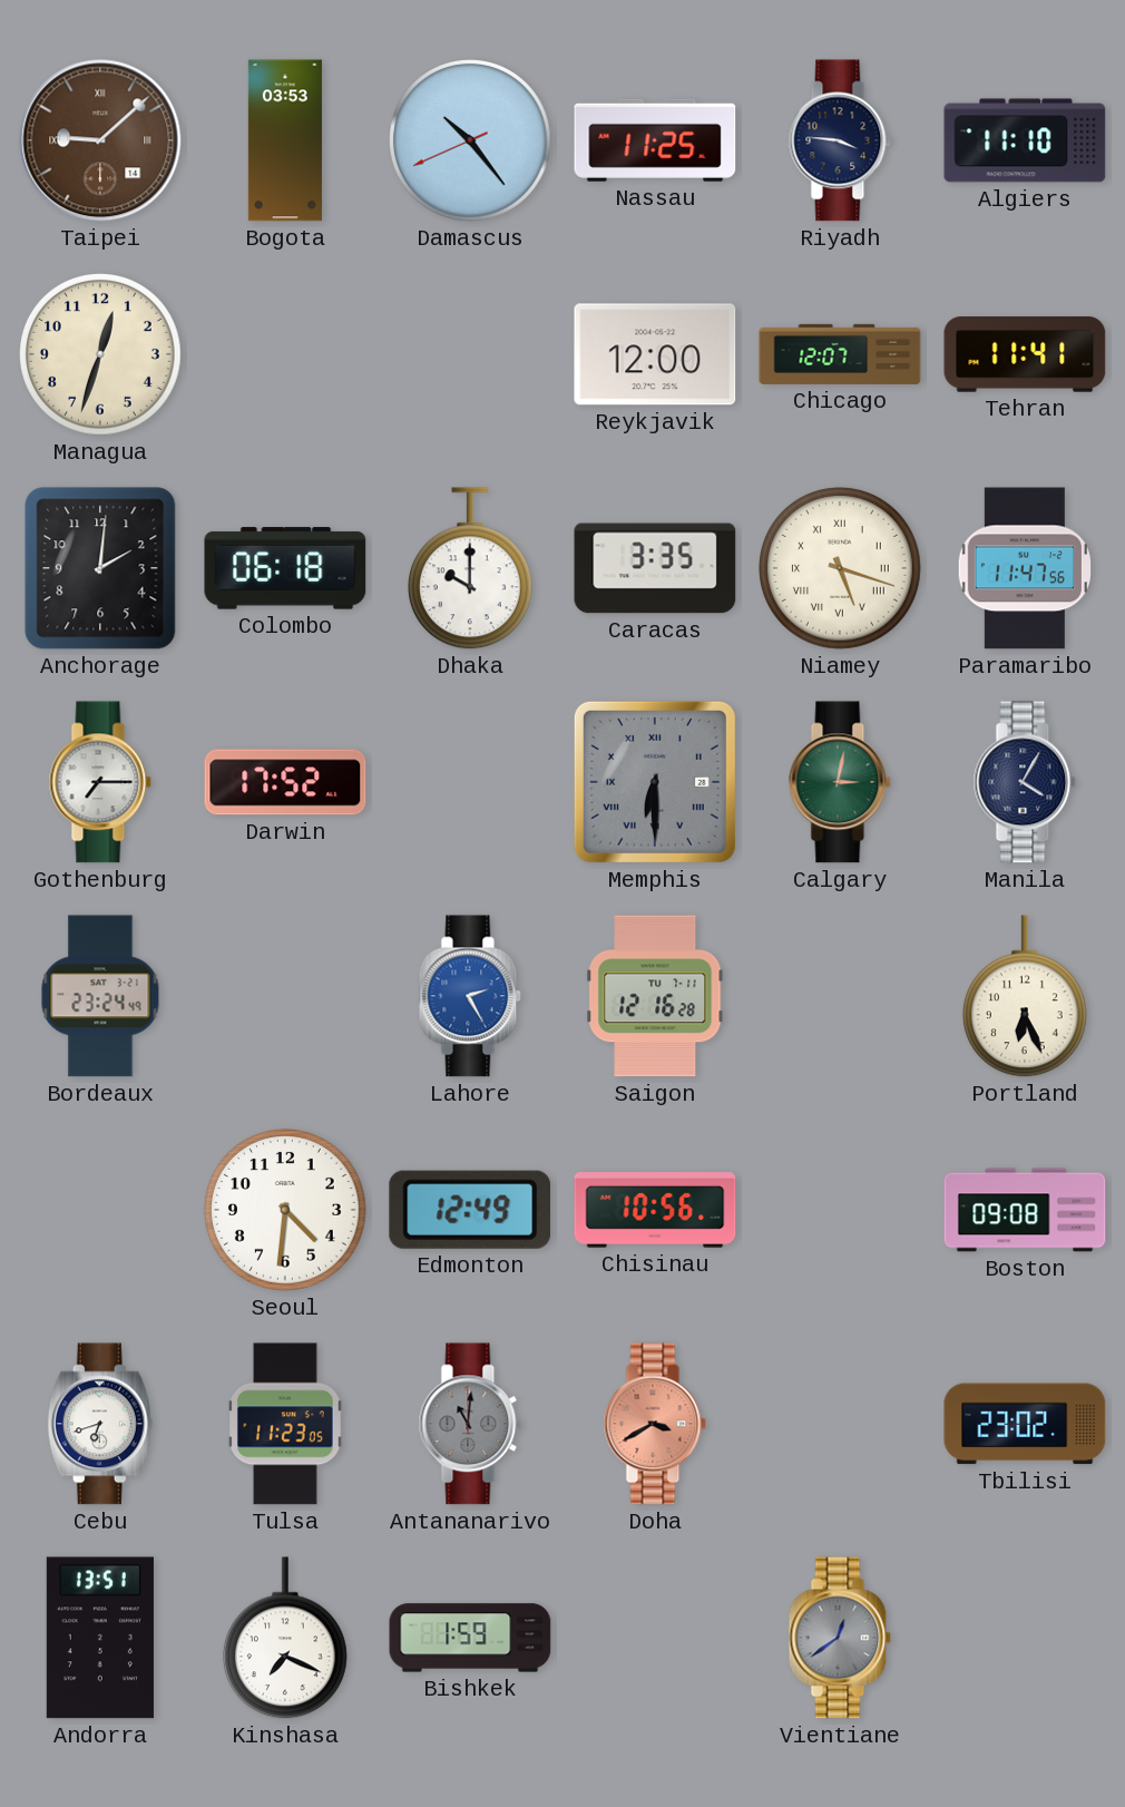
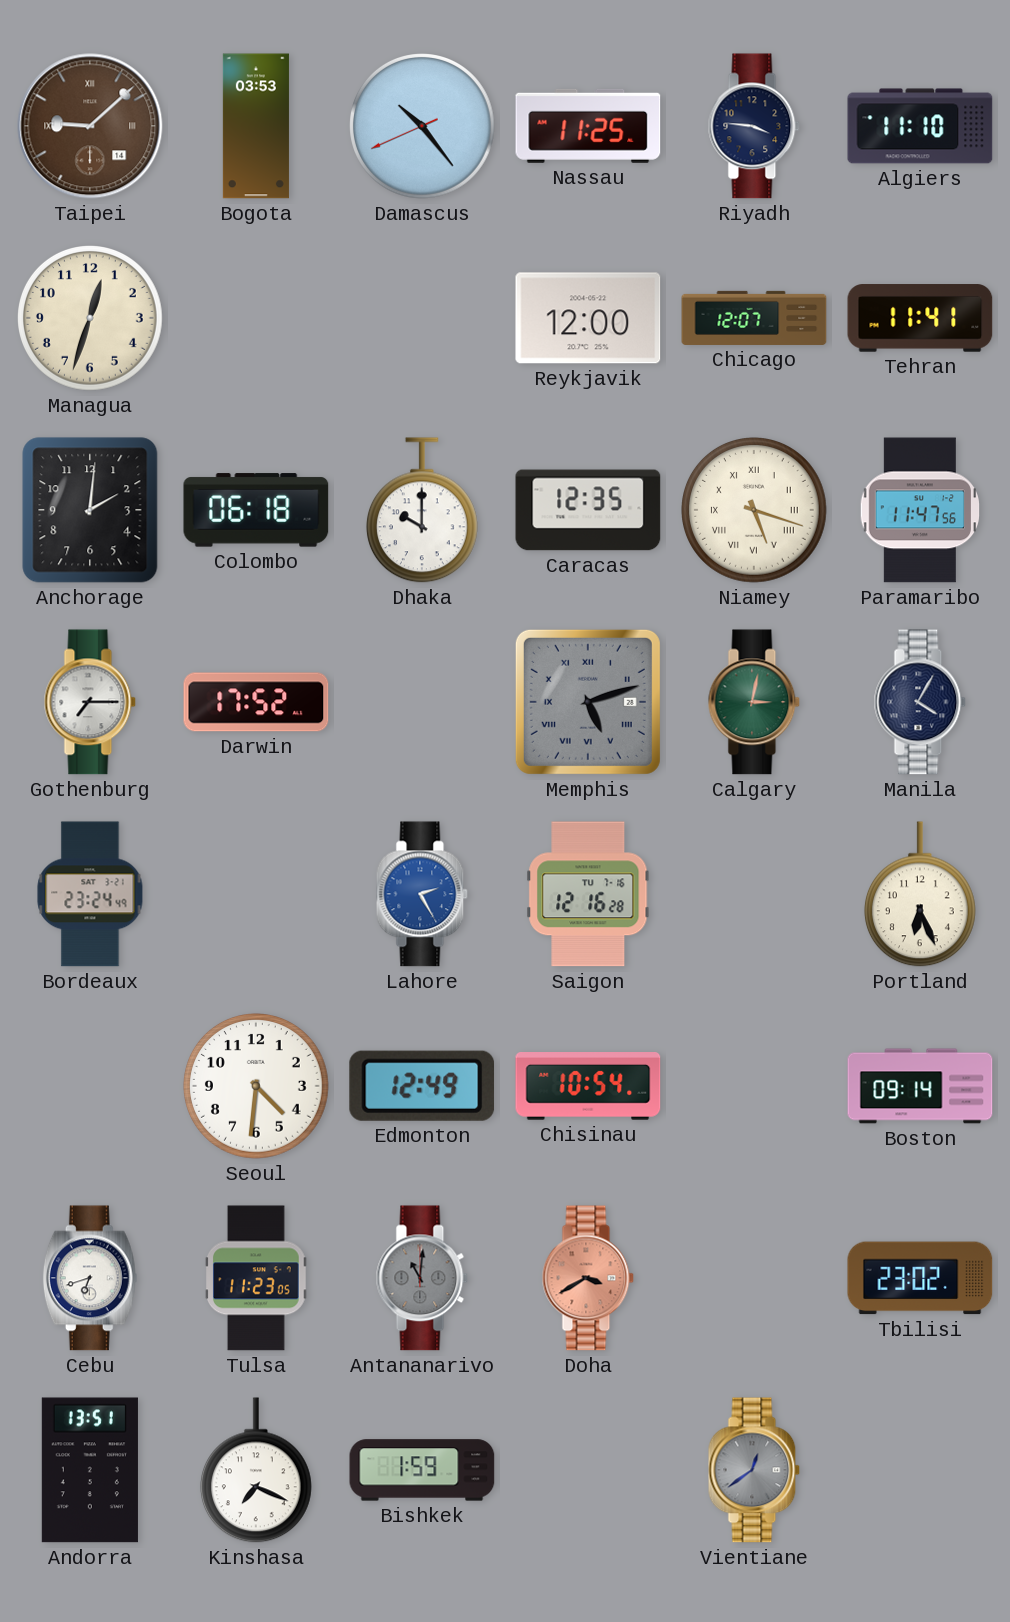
Caracas: 3:35 -> 12:35 (588, 510)
Memphis: 6:30 -> 5:12 (588, 702)
Saigon date: TU 7-11 -> TU 7-16 (588, 894)
Chisinau: 10:56 -> 10:54 (588, 1087)
Boston: 09:08 -> 09:14 (920, 1086)
